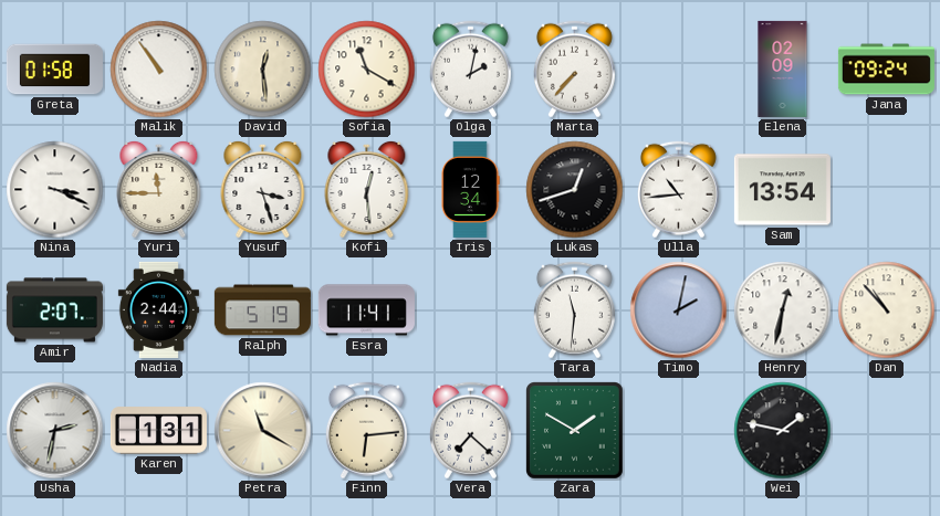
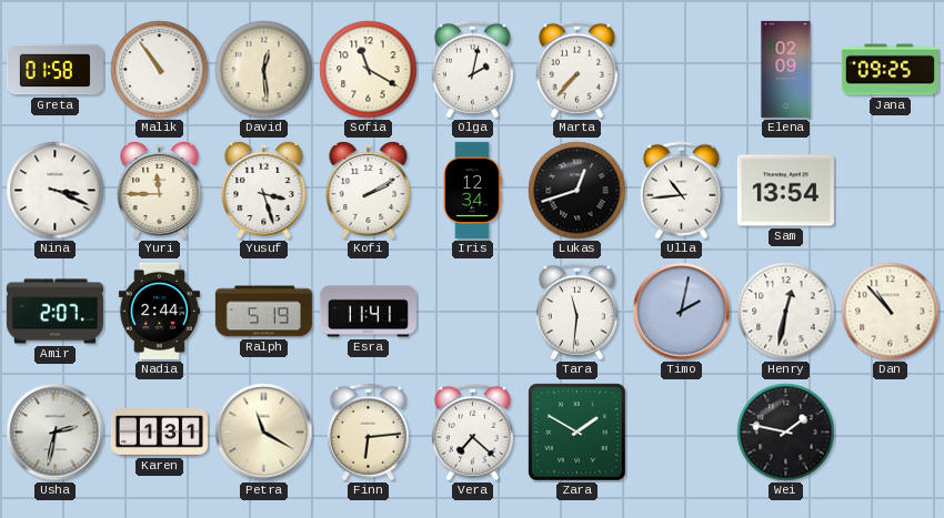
Jana: 09:24 -> 09:25 (890, 70)
Kofi: 12:29 -> 2:10 (369, 190)
